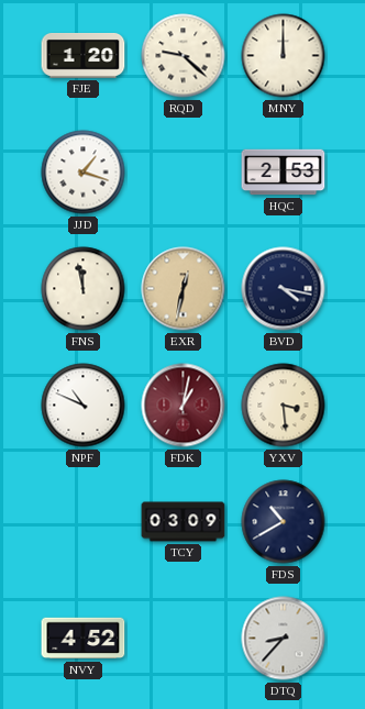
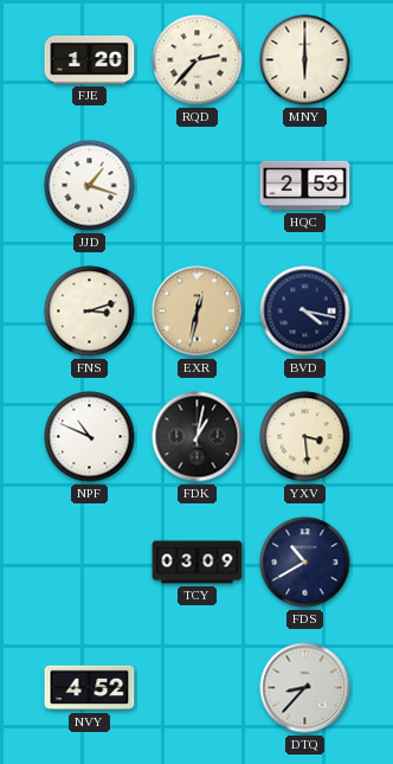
RQD: 9:22 -> 2:37 (198, 60)
MNY: 12:00 -> 6:00 (305, 60)
FNS: 11:58 -> 3:12 (90, 312)
FDK dial: burgundy -> black (198, 437)
